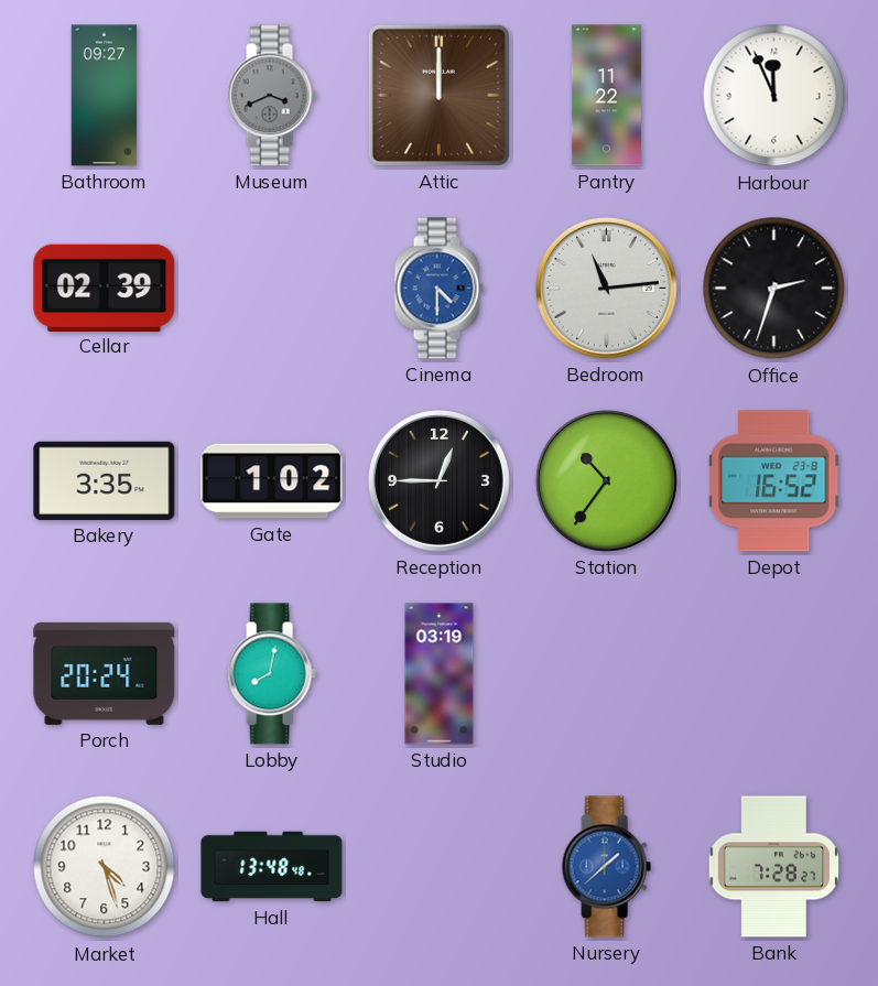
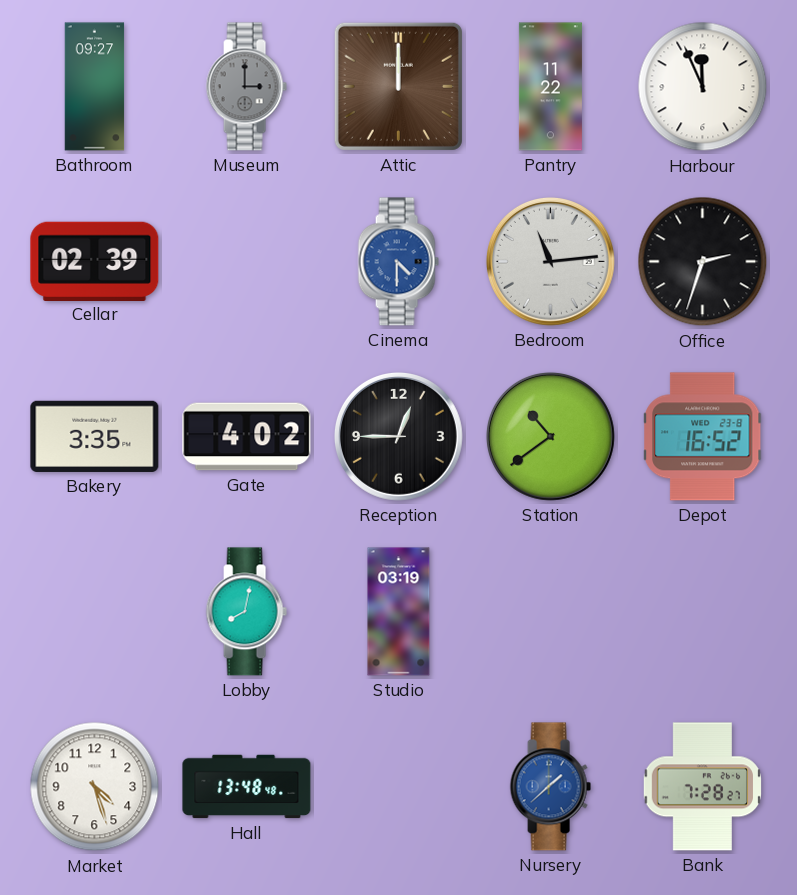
Museum: 3:41 -> 3:00 (246, 87)
Gate: 1:02 -> 4:02 (247, 437)
Station: 10:36 -> 10:39 (550, 436)
Porch: 20:24 -> none (105, 673)
